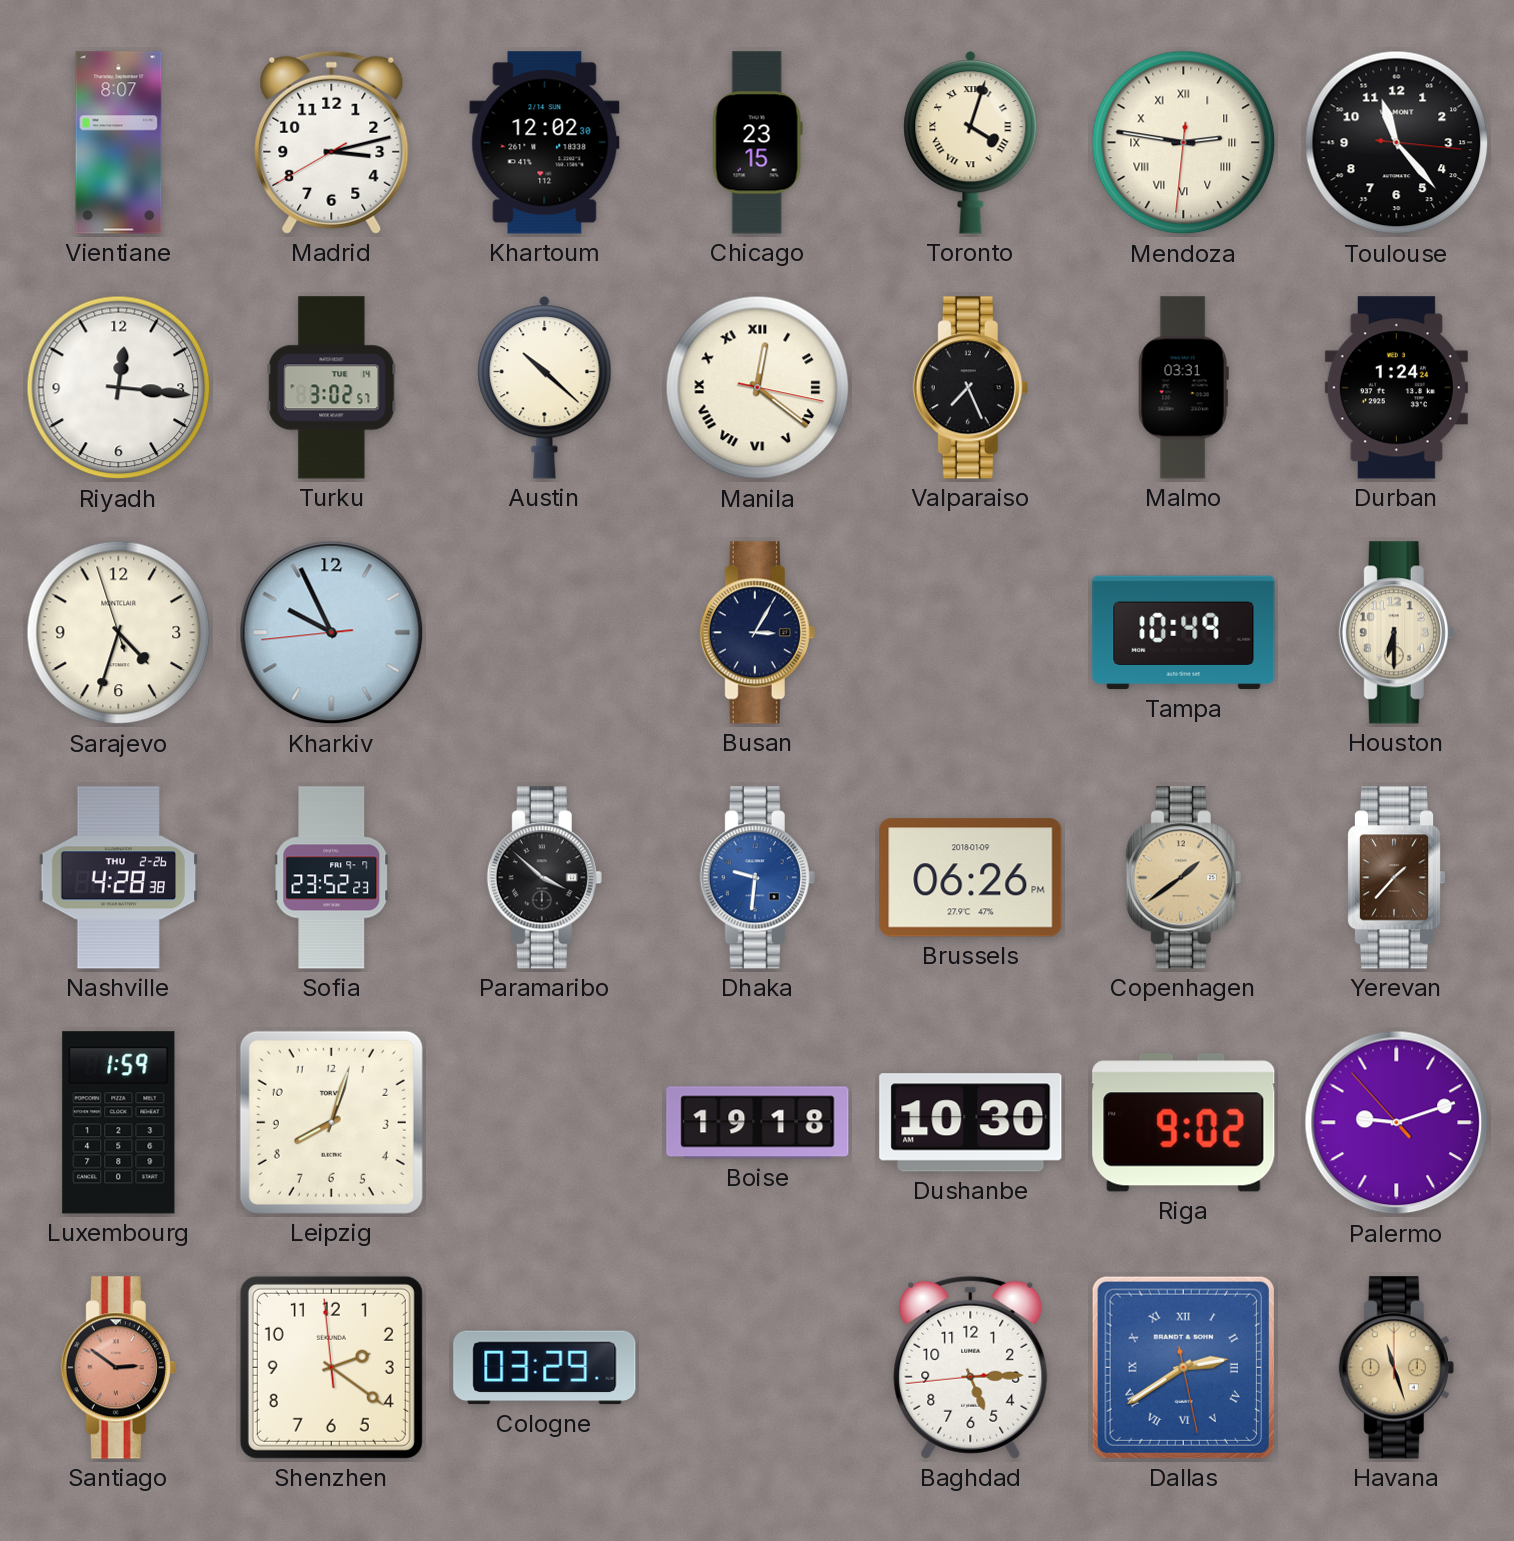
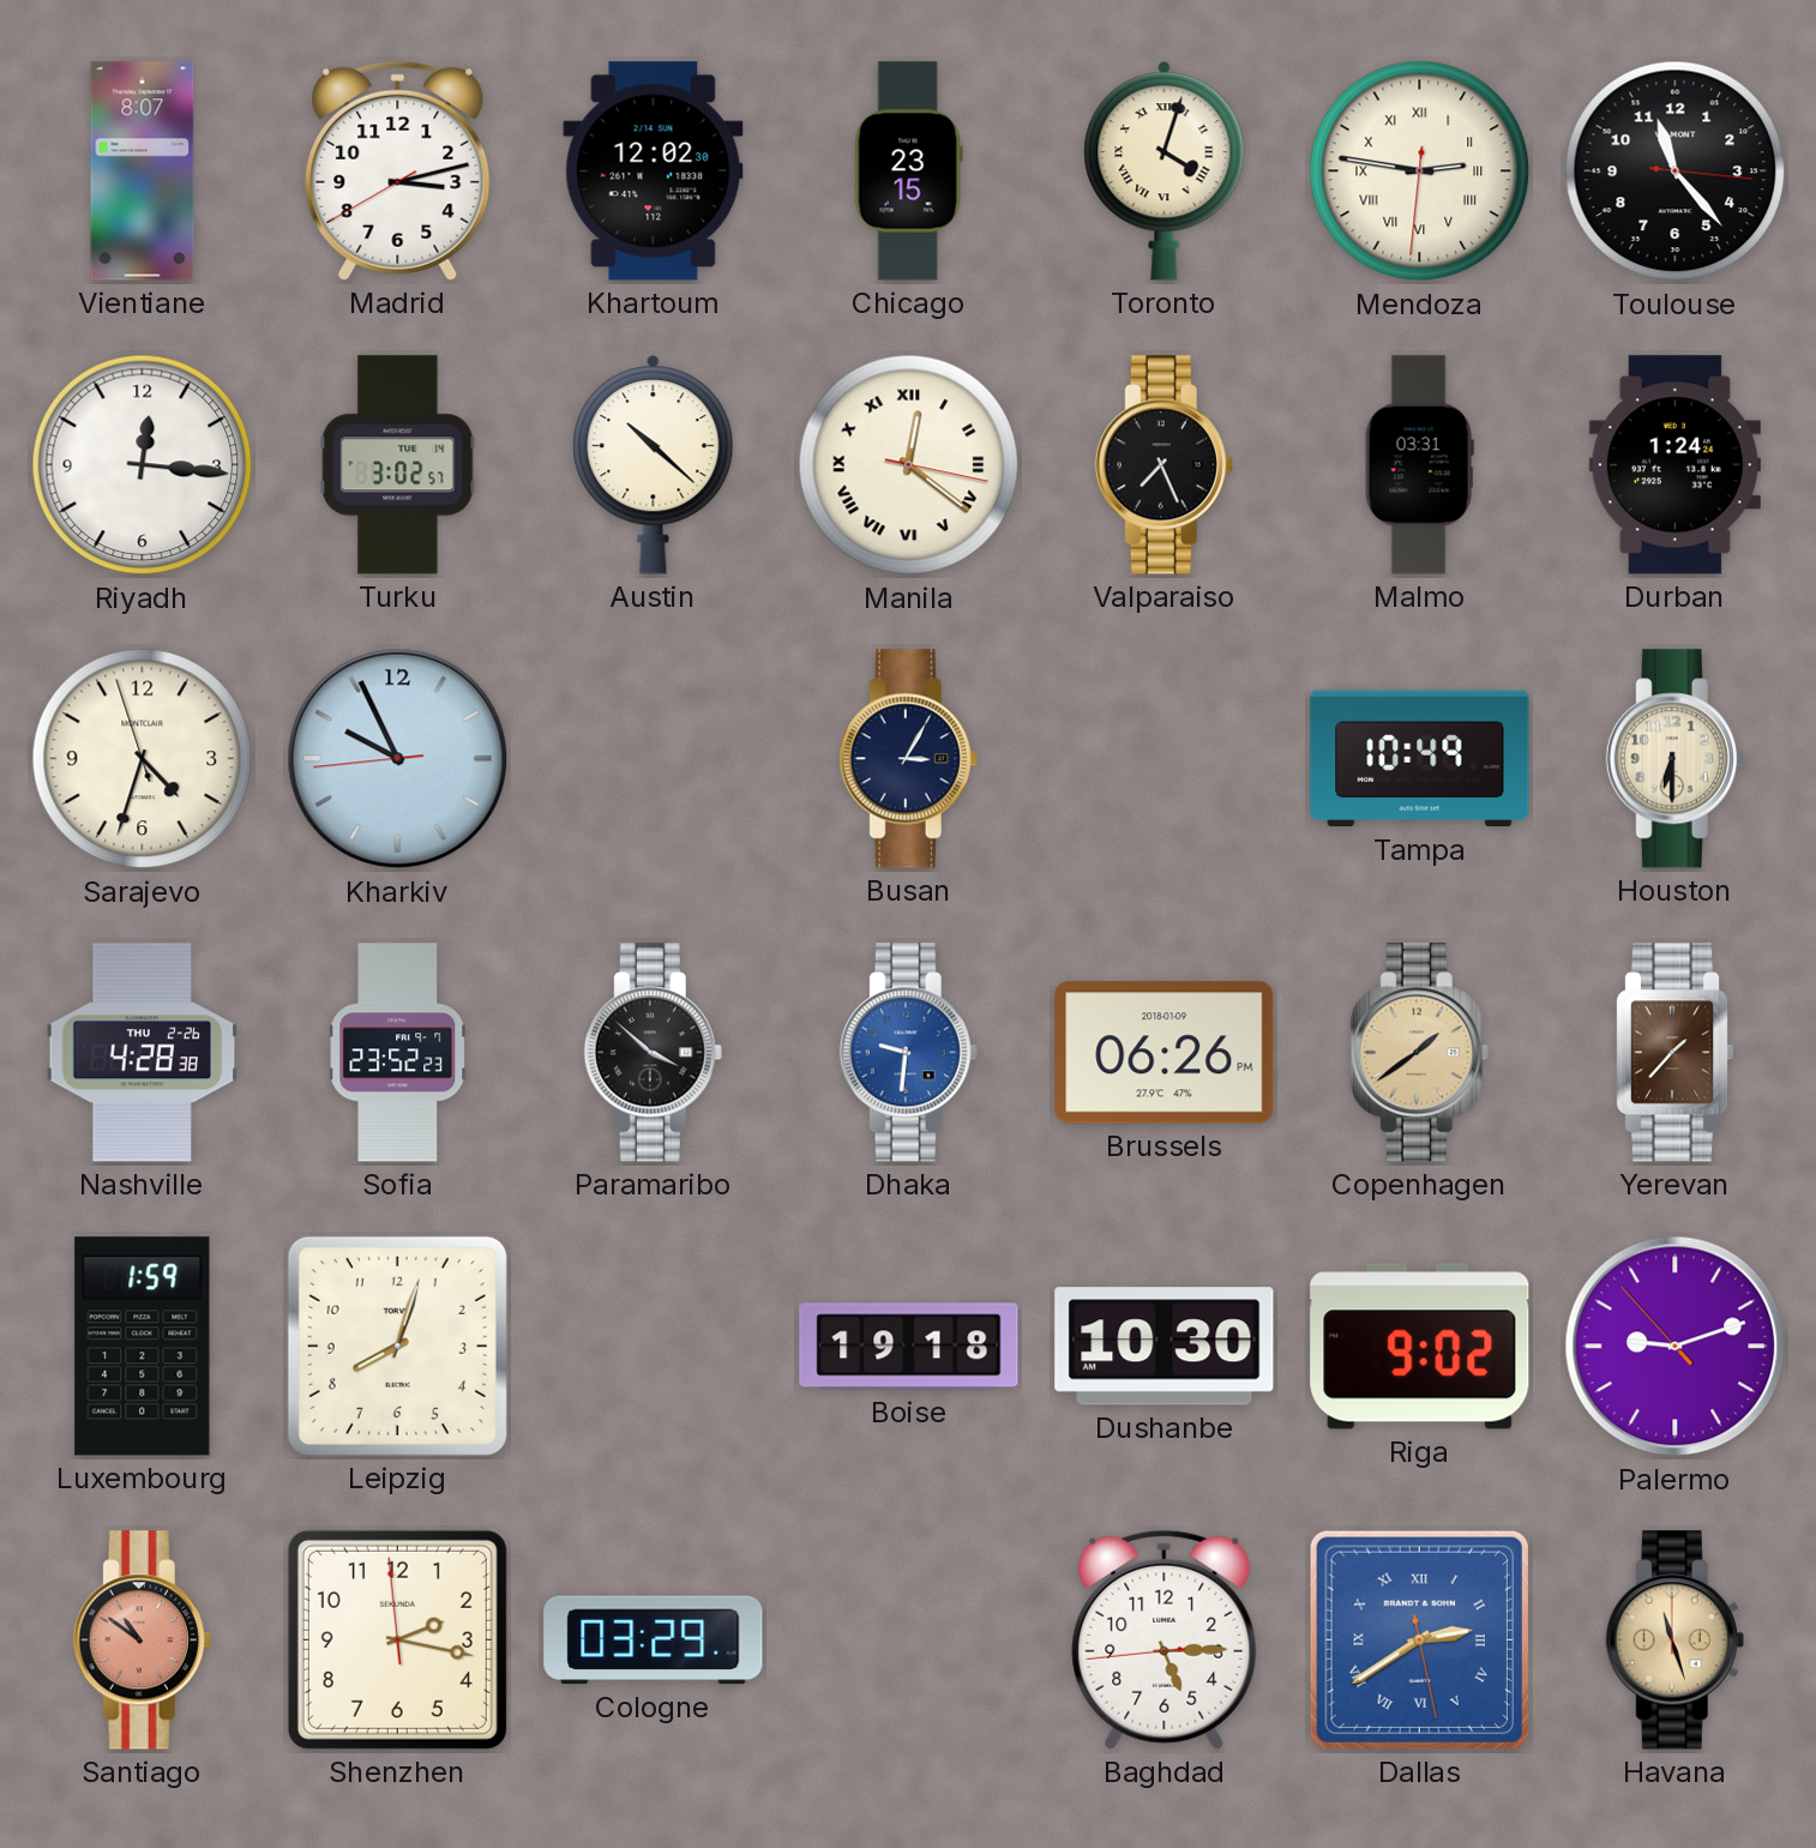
Santiago: 2:51 -> 10:51 (142, 1641)
Shenzhen: 2:20 -> 2:16 (397, 1639)
